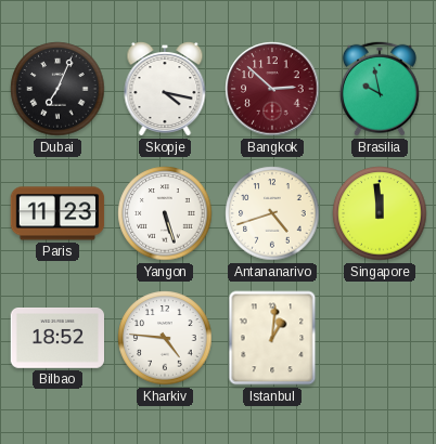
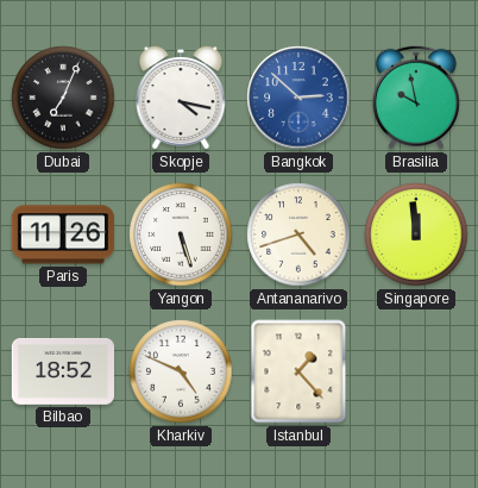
Bangkok dial: burgundy -> blue (298, 98)
Paris: 11:23 -> 11:26 (63, 234)
Kharkiv: 4:46 -> 4:49 (181, 371)
Istanbul: 1:01 -> 1:23 (298, 371)
